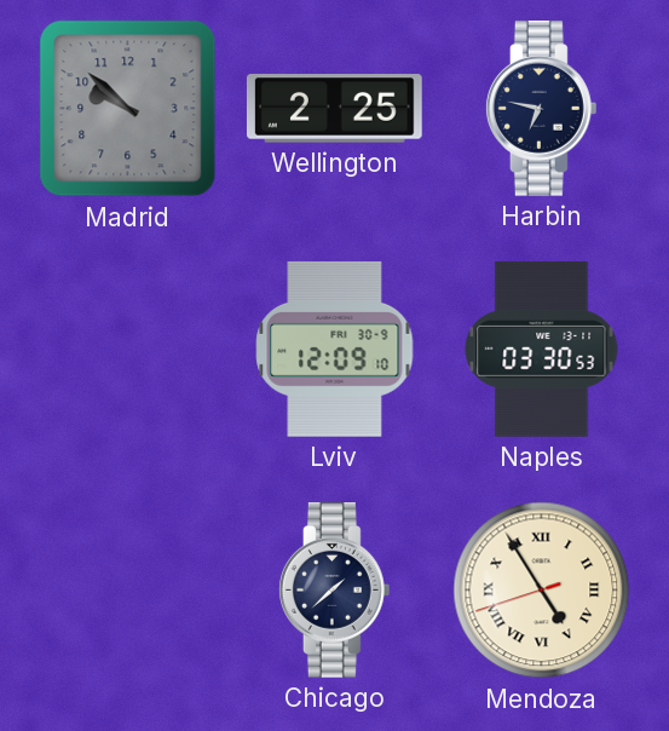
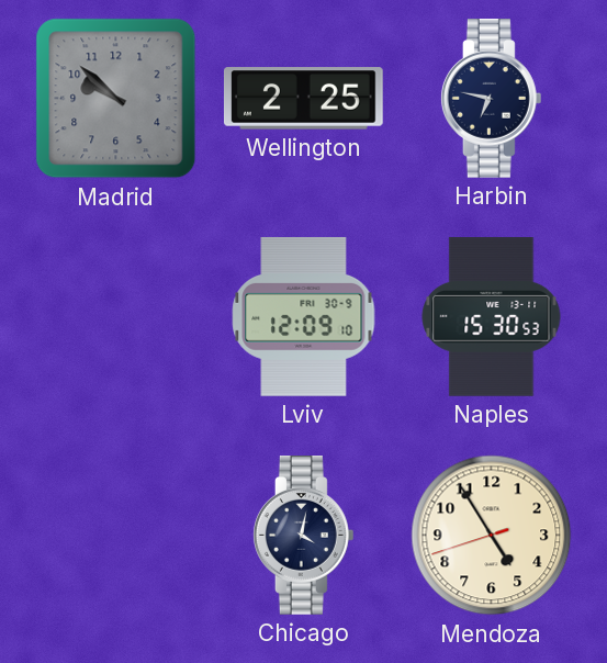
Naples: 03:30 -> 15:30 (492, 316)
Chicago: 1:38 -> 4:02 (303, 536)
Mendoza numerals: Roman -> Arabic (492, 536)
